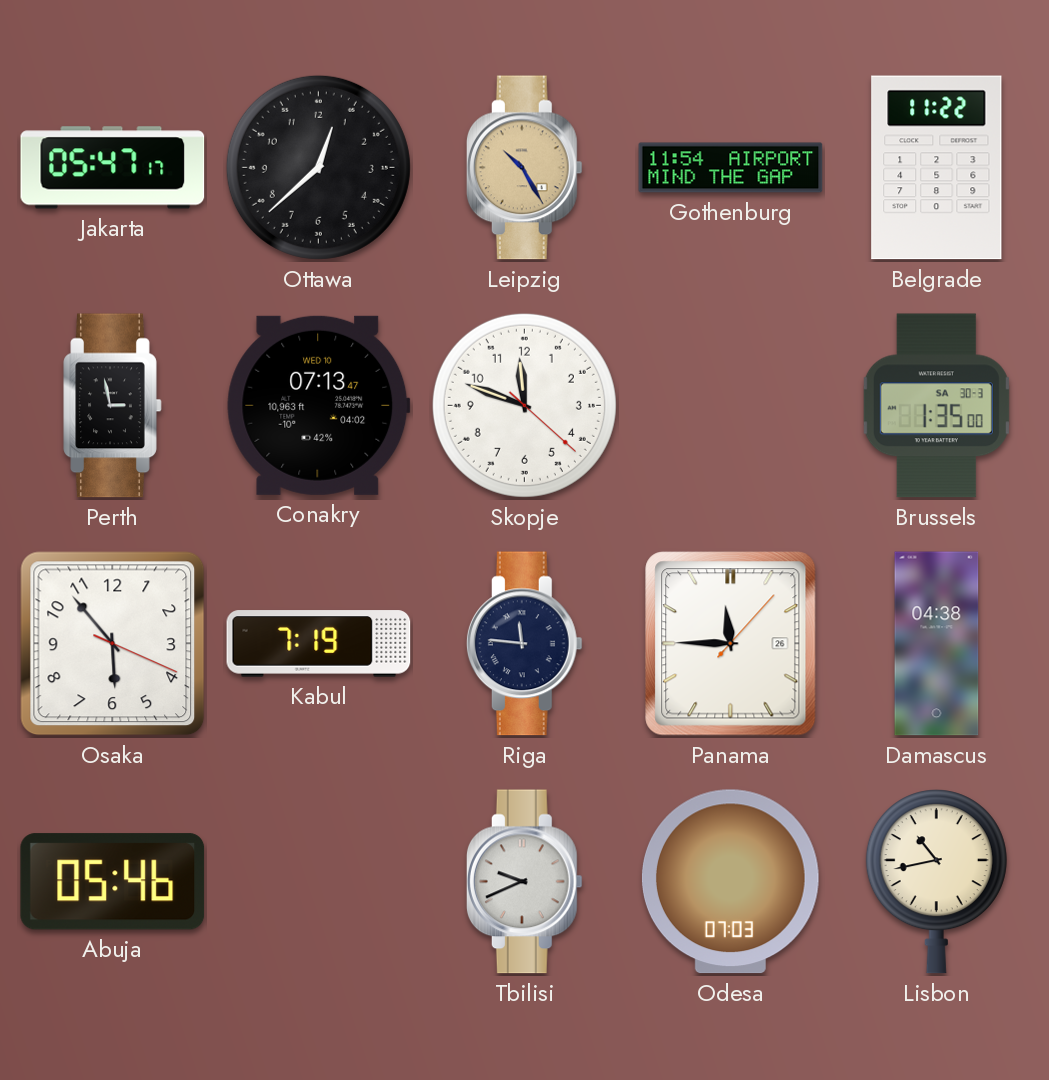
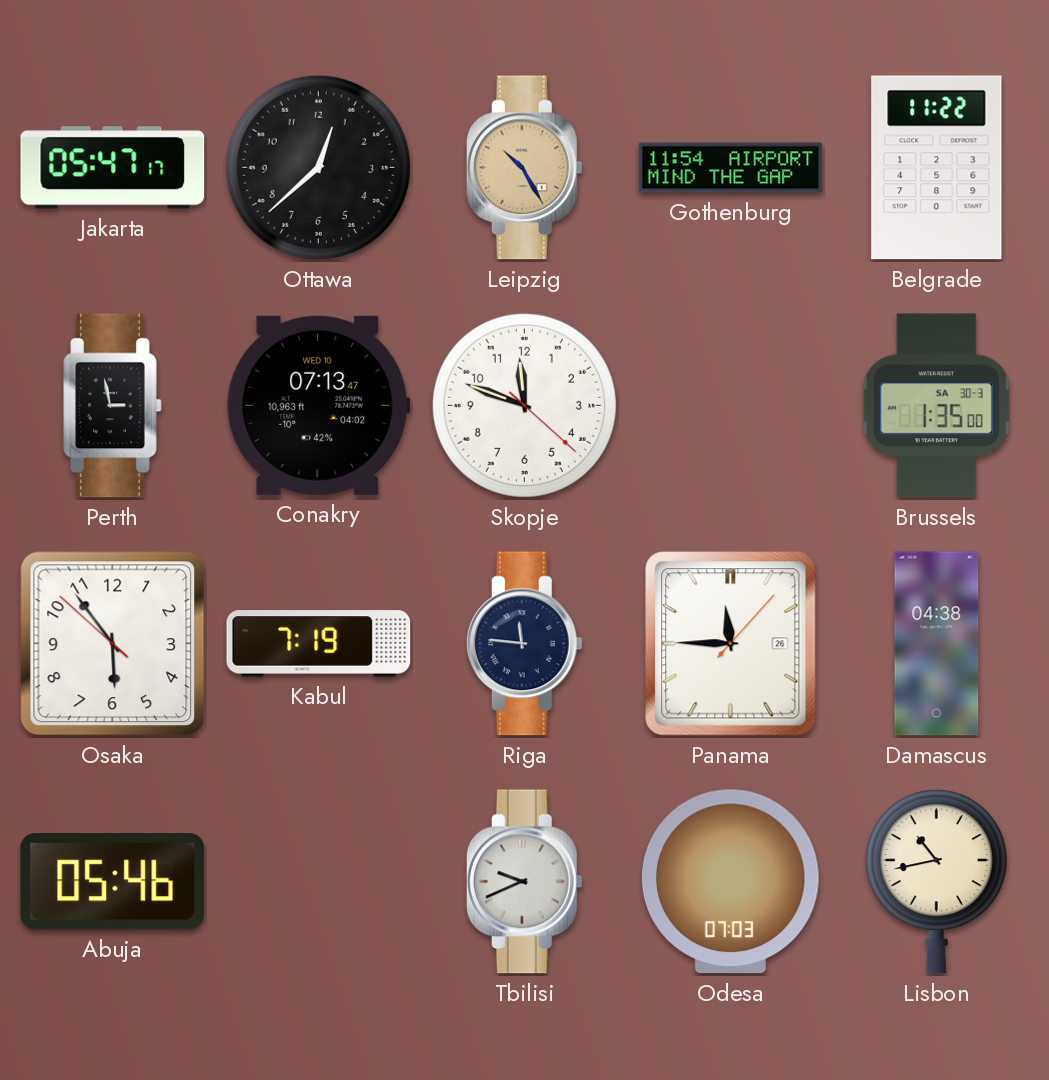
Osaka: 5:53:19 -> 5:53:52 (113, 644)
